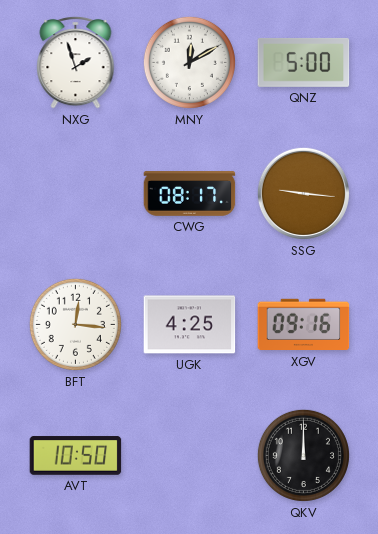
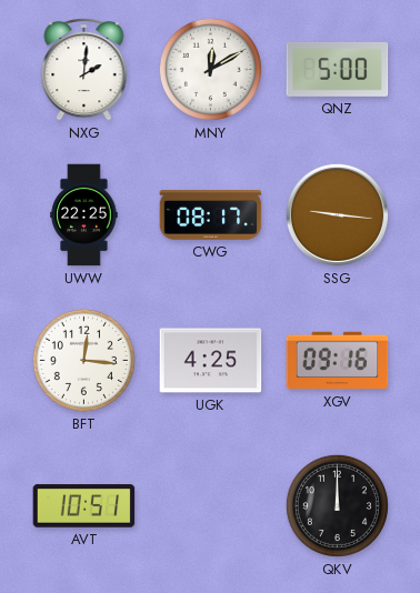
NXG: 1:57 -> 2:01 (84, 69)
UWW: none -> 22:25 (84, 215)
AVT: 10:50 -> 10:51 (84, 506)
